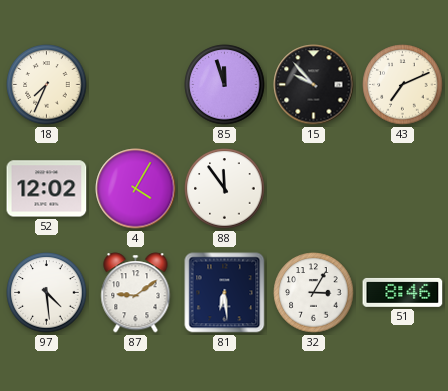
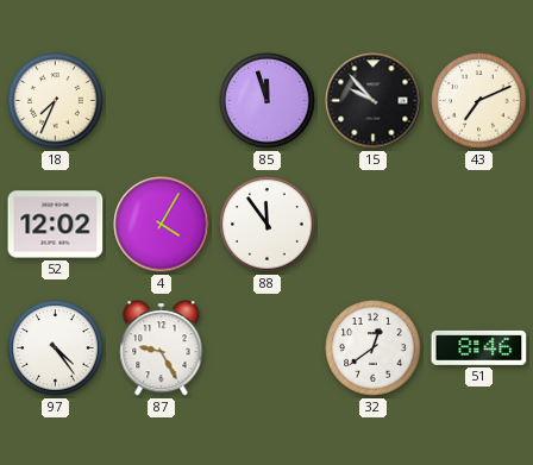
97: 4:29 -> 4:24 (56, 348)
87: 9:09 -> 9:25 (162, 348)
81: 6:29 -> none (225, 293)
32: 3:05 -> 12:39 (374, 348)
